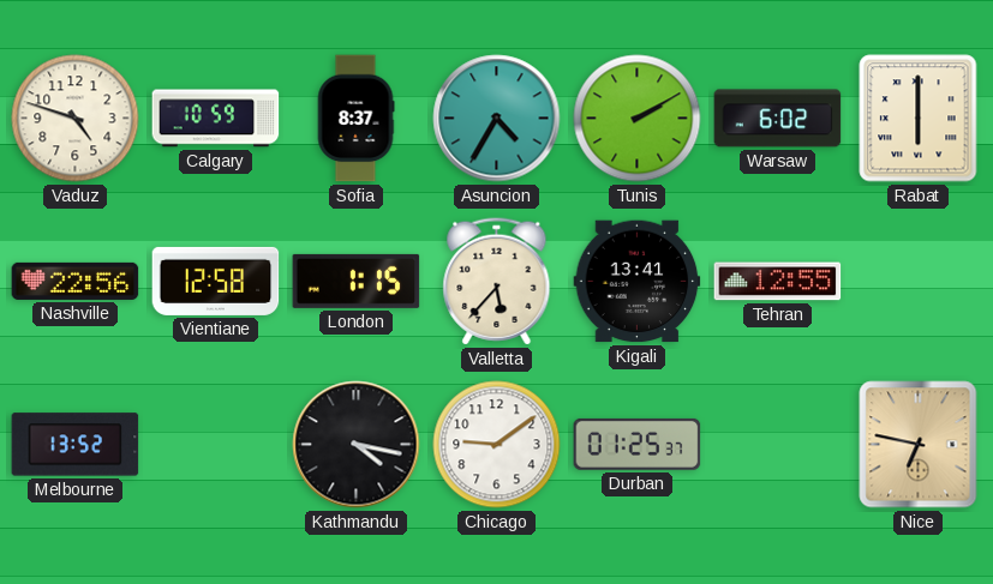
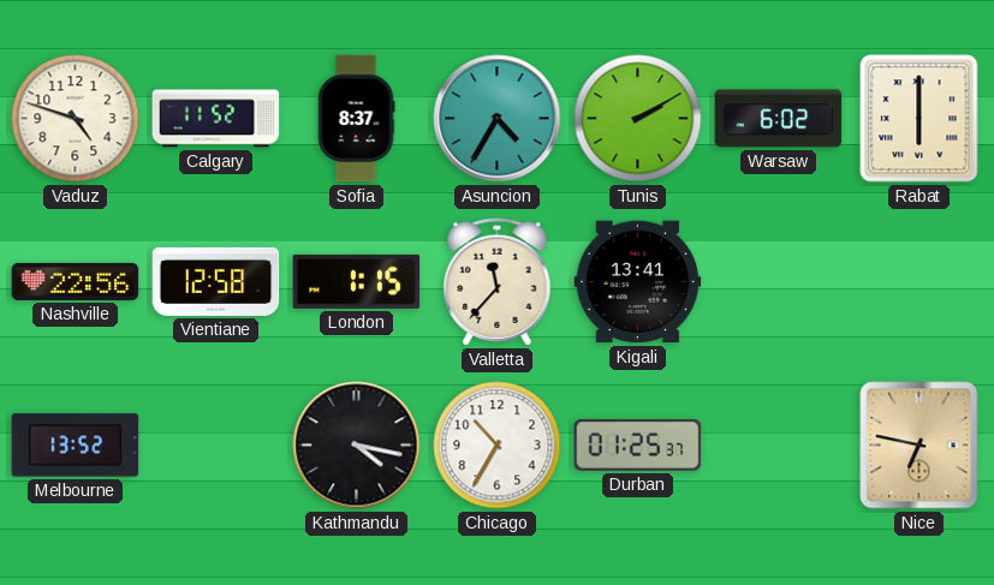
Calgary: 10:59 -> 11:52 (216, 119)
Valletta: 5:37 -> 11:37 (498, 282)
Tehran: 12:55 -> none (778, 282)
Chicago: 9:09 -> 10:35 (498, 446)
